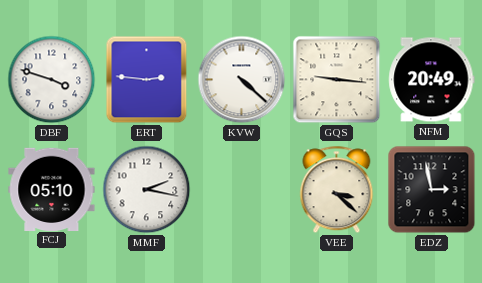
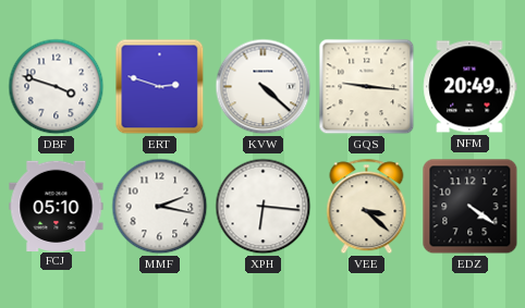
ERT: 2:46 -> 2:48 (160, 87)
XPH: none -> 6:16 (264, 207)
EDZ: 2:58 -> 4:21 (471, 207)
